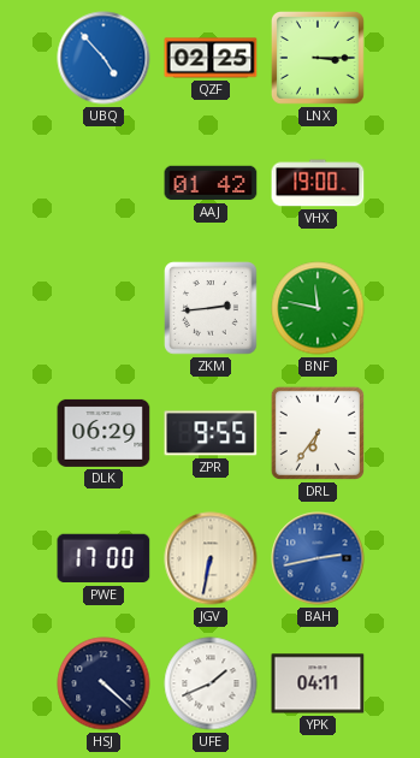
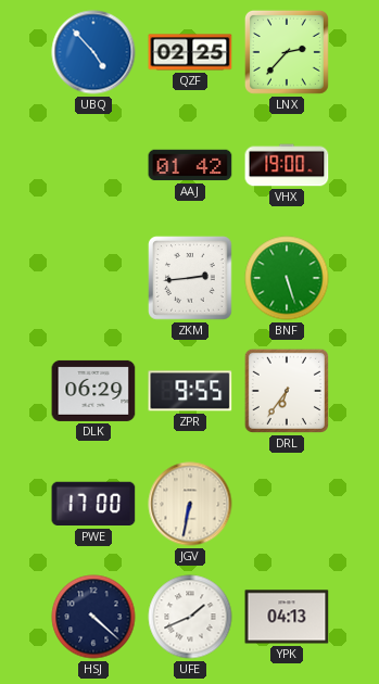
LNX: 3:15 -> 2:37 (287, 52)
BNF: 11:47 -> 5:27 (287, 278)
BAH: 2:43 -> none (318, 558)
YPK: 04:11 -> 04:13 (287, 617)
